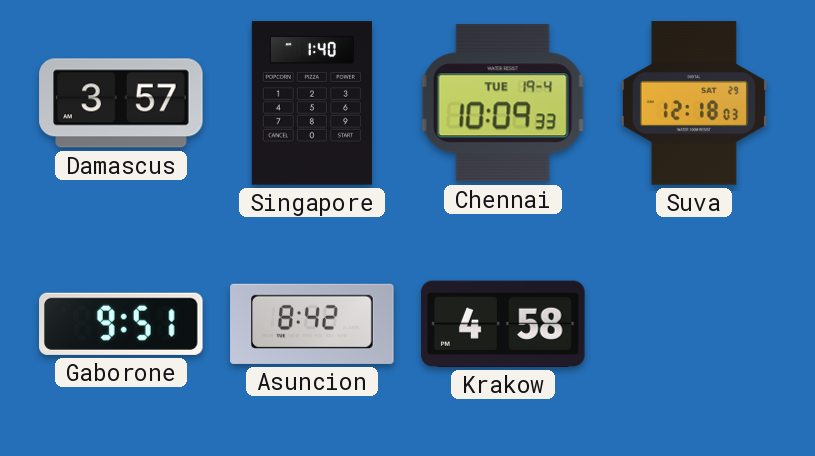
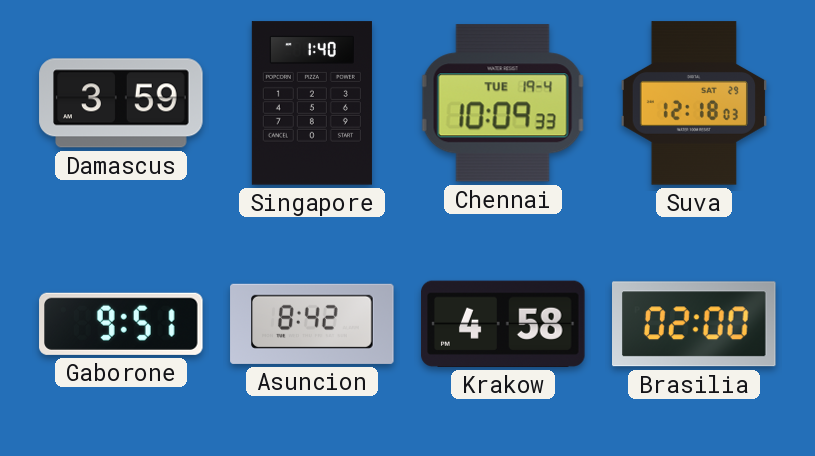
Damascus: 3:57 -> 3:59 (121, 103)
Brasilia: none -> 02:00 (695, 324)
